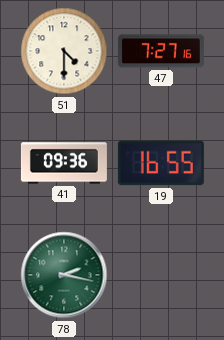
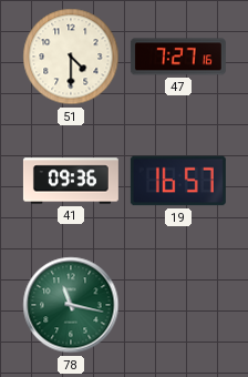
19: 16:55 -> 16:57 (178, 181)
78: 2:17 -> 11:17 (71, 305)
